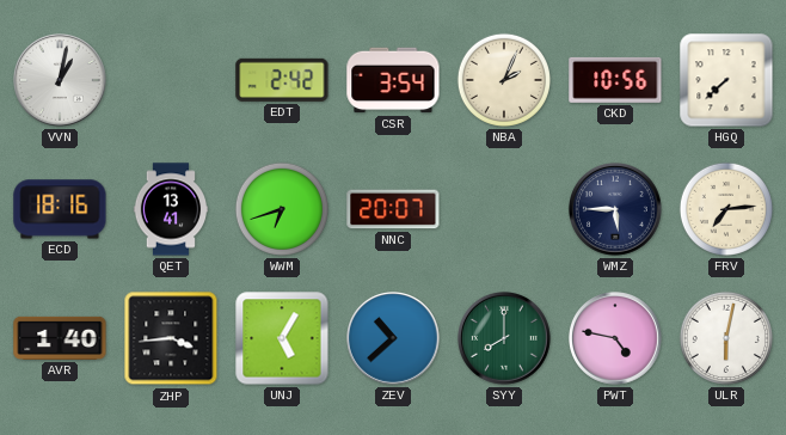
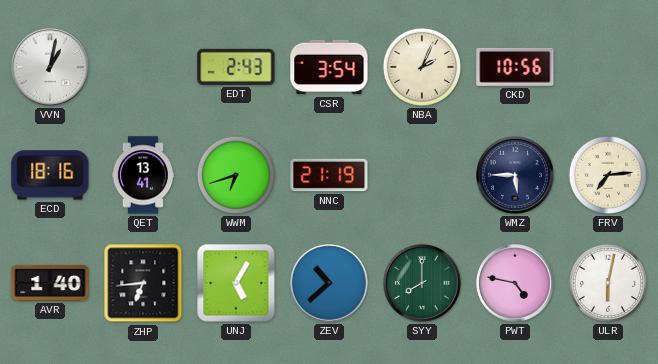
EDT: 2:42 -> 2:43 (236, 67)
HGQ: 7:38 -> none (726, 80)
NNC: 20:07 -> 21:19 (329, 175)
ZHP: 3:44 -> 6:44 (143, 283)
